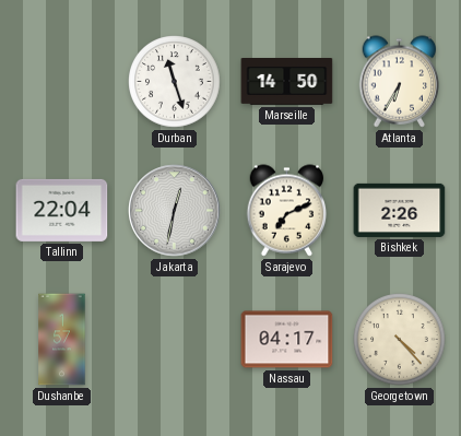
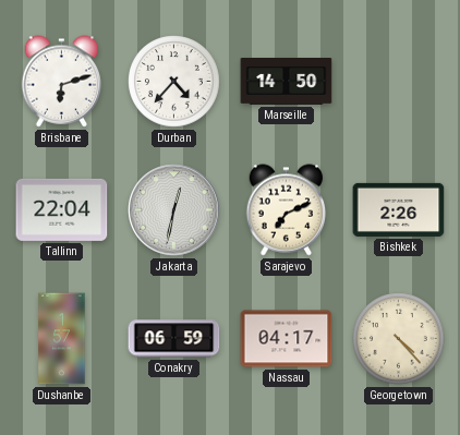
Brisbane: none -> 6:12 (62, 82)
Durban: 11:27 -> 4:37 (174, 82)
Atlanta: 6:35 -> none (400, 82)
Conakry: none -> 06:59 (174, 339)
